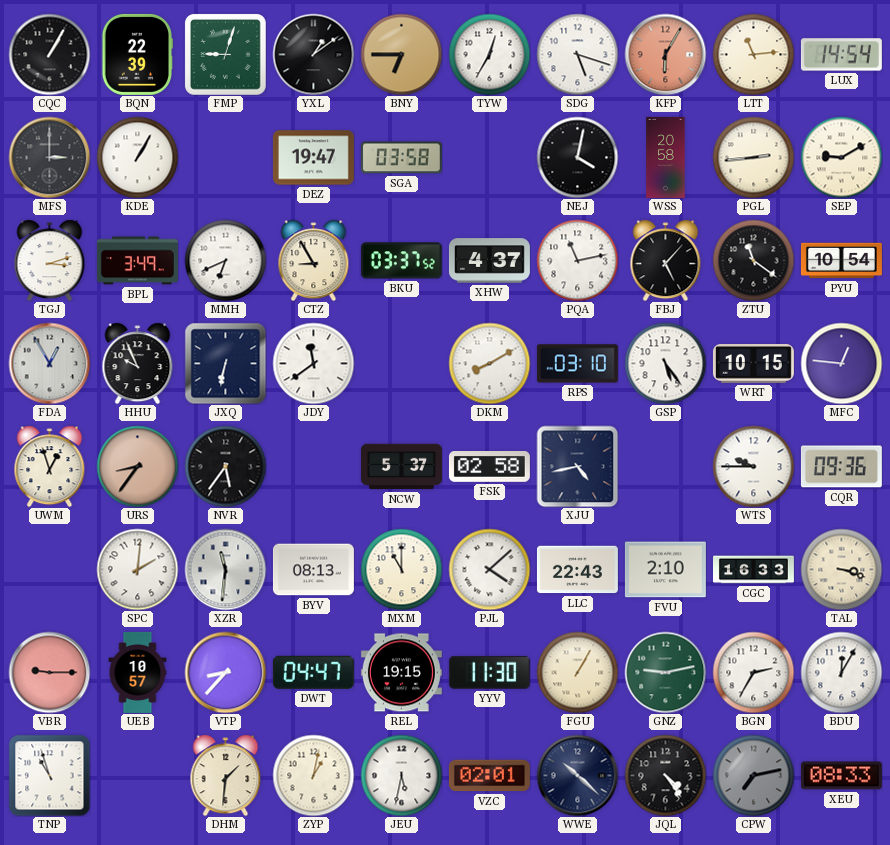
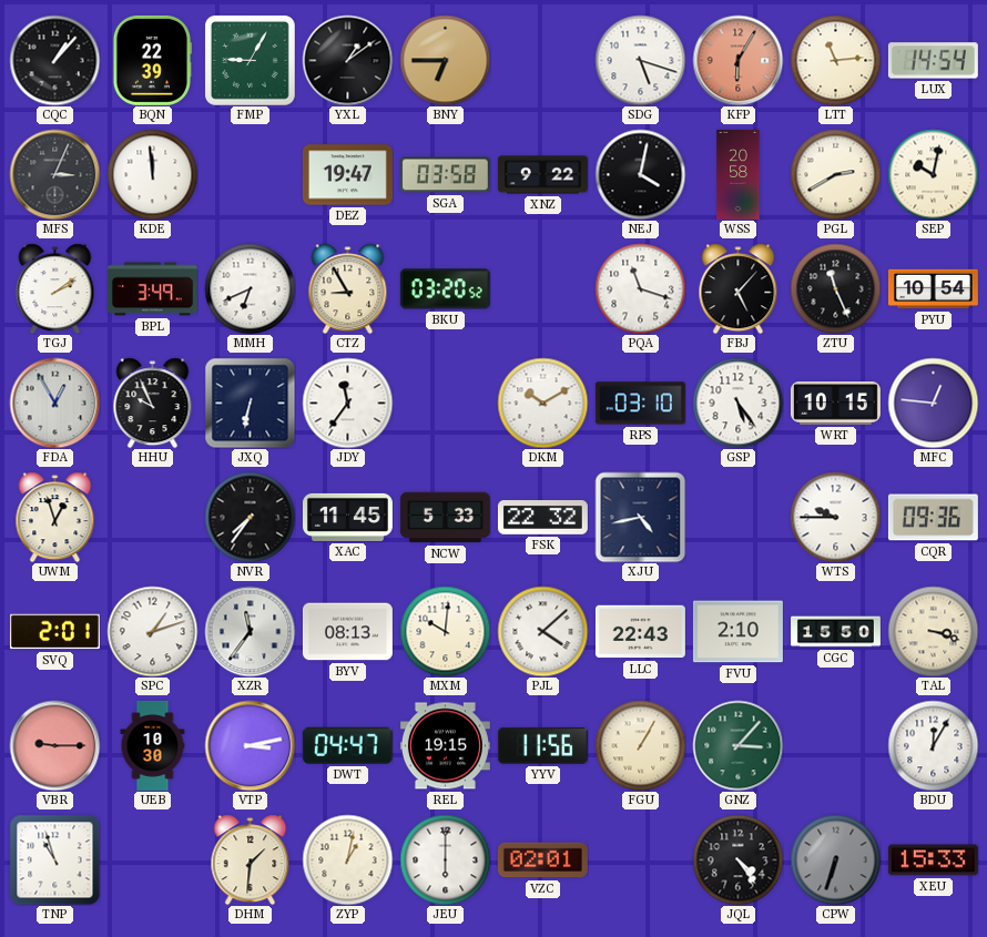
CQC: 1:05 -> 1:07 (54, 60)
FMP: 9:03 -> 9:05 (251, 61)
TYW: 12:35 -> none (489, 54)
MFS: 3:00 -> 3:04 (54, 174)
KDE: 1:05 -> 11:59 (152, 174)
XNZ: none -> 9:22 (542, 175)
PGL: 2:44 -> 2:40 (835, 174)
SEP: 9:10 -> 10:02 (933, 174)
TGJ: 3:12 -> 2:09 (55, 288)
BKU: 03:37 -> 03:20 (445, 289)
XHW: 4:37 -> none (489, 261)
PQA: 11:13 -> 11:18 (640, 288)
ZTU: 11:21 -> 11:26 (835, 288)
JDY: 11:39 -> 11:36 (347, 403)
DKM: 8:10 -> 10:10 (542, 403)
URS: 8:36 -> none (137, 466)
NVR: 5:36 -> 7:36 (250, 517)
XAC: none -> 11:45 (347, 517)
NCW: 5:37 -> 5:33 (445, 518)
FSK: 02:58 -> 22:32 (542, 518)
SVQ: none -> 2:01 (54, 632)
SPC: 2:01 -> 1:12 (152, 631)
XZR: 11:31 -> 11:36 (250, 631)
MXM: 11:00 -> 10:01 (445, 631)
CGC: 16:33 -> 15:50 (836, 632)
UEB: 10:57 -> 10:30 (153, 745)
VTP: 8:37 -> 3:13 (250, 745)
YYV: 11:30 -> 11:56 (542, 745)
GNZ: 9:13 -> 3:07 (737, 745)
BGN: 2:35 -> none (753, 672)
JEU: 5:32 -> 6:00 (445, 859)
WWE: 10:22 -> none (577, 775)
CPW: 7:13 -> 6:33 (835, 859)
XEU: 08:33 -> 15:33 (933, 860)
